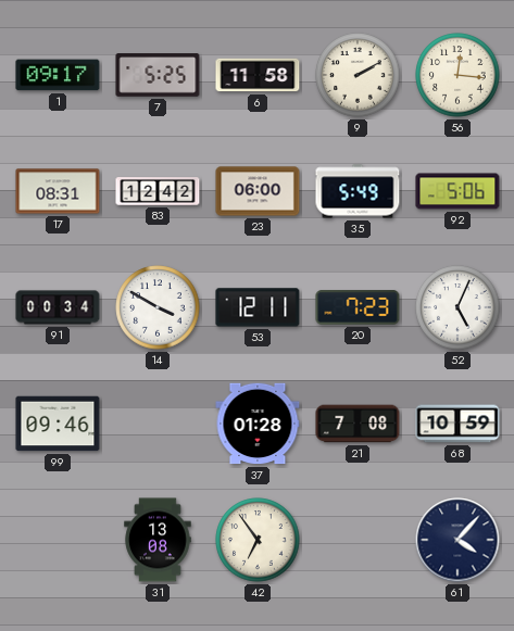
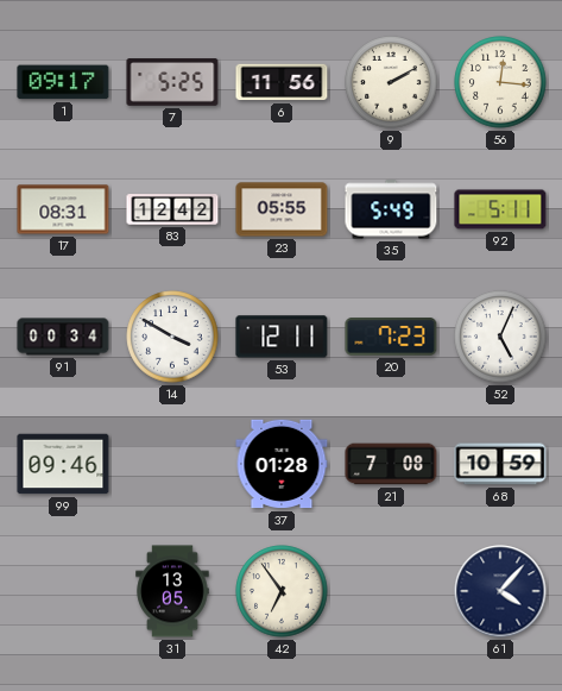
6: 11:58 -> 11:56 (282, 82)
23: 06:00 -> 05:55 (282, 209)
92: 5:06 -> 5:11 (500, 209)
31: 13:08 -> 13:05 (172, 591)
